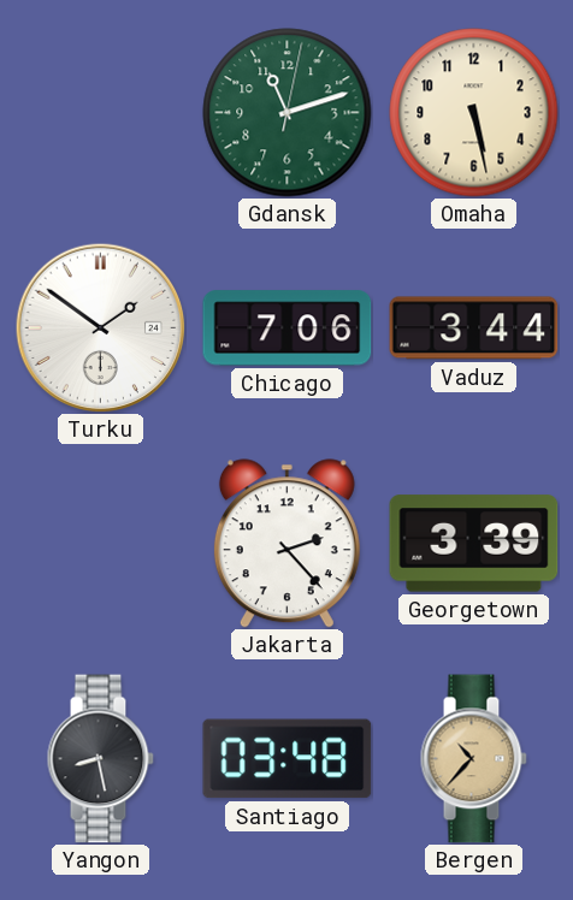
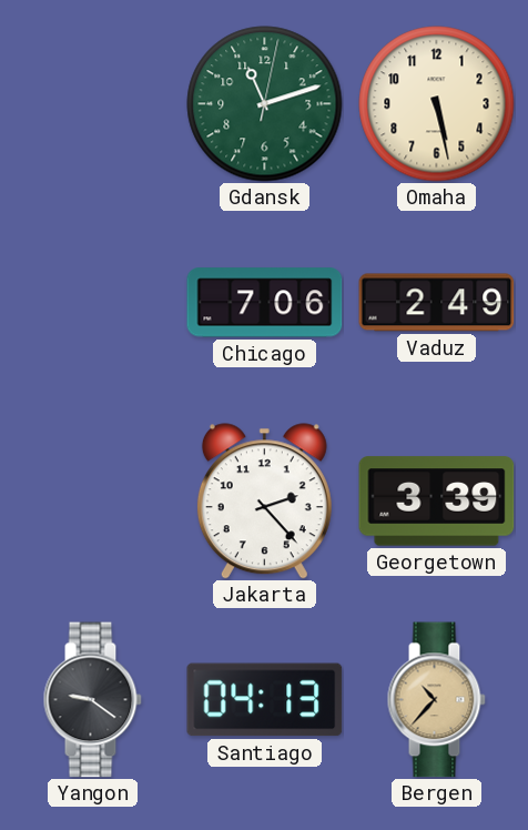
Turku: 1:51 -> none (100, 327)
Vaduz: 3:44 -> 2:49 (437, 303)
Yangon: 8:28 -> 9:21 (92, 700)
Santiago: 03:48 -> 04:13 (265, 700)
